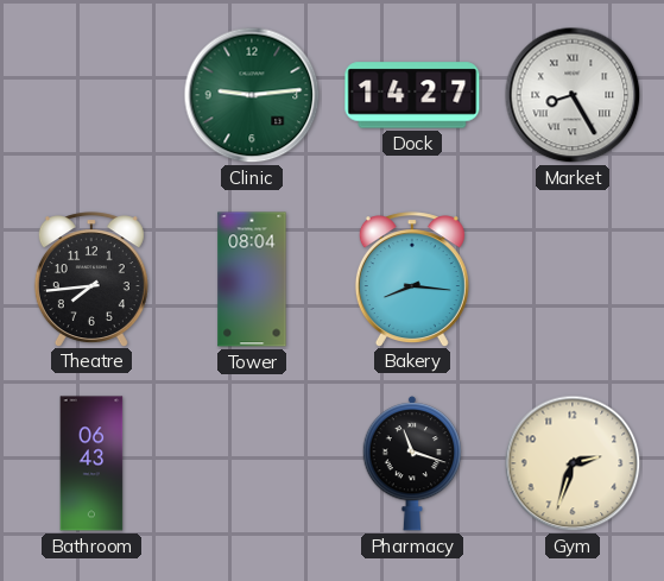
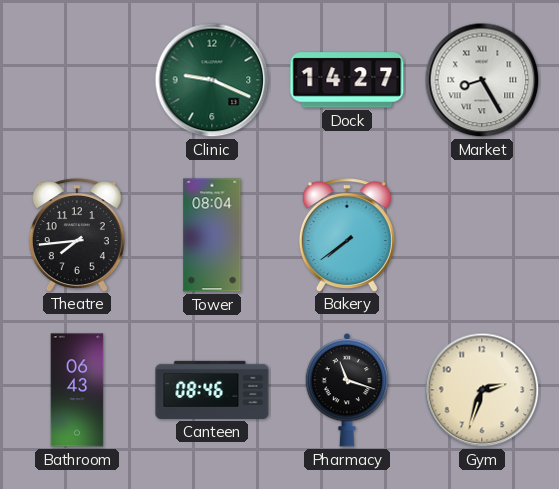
Clinic: 9:14 -> 9:19 (212, 80)
Bakery: 8:16 -> 7:39 (347, 235)
Canteen: none -> 08:46 (212, 390)
